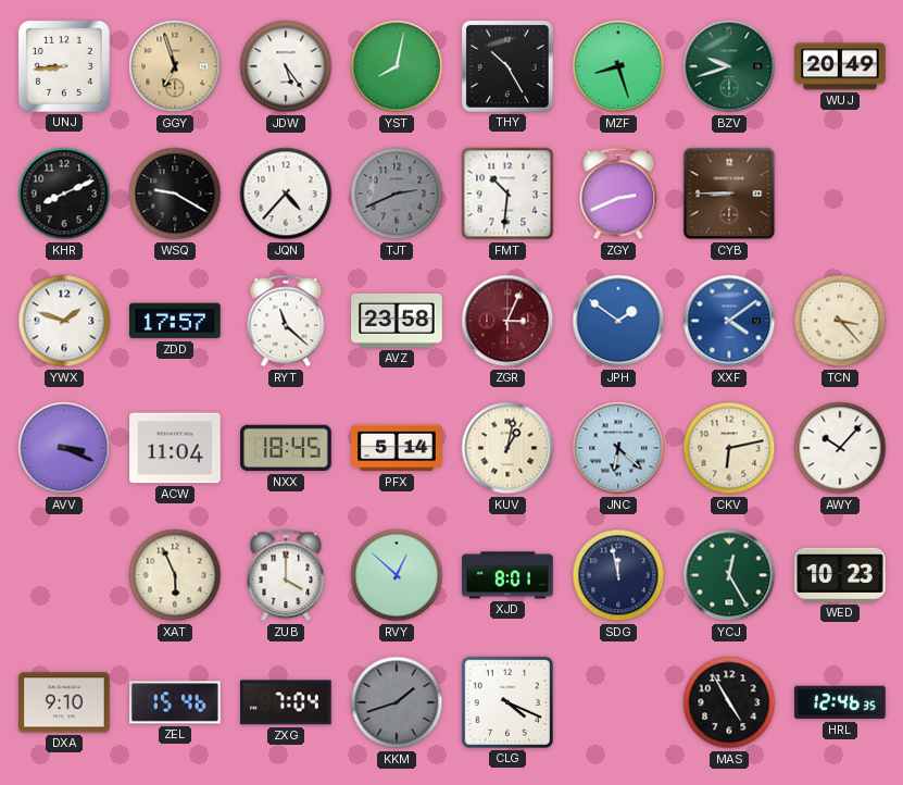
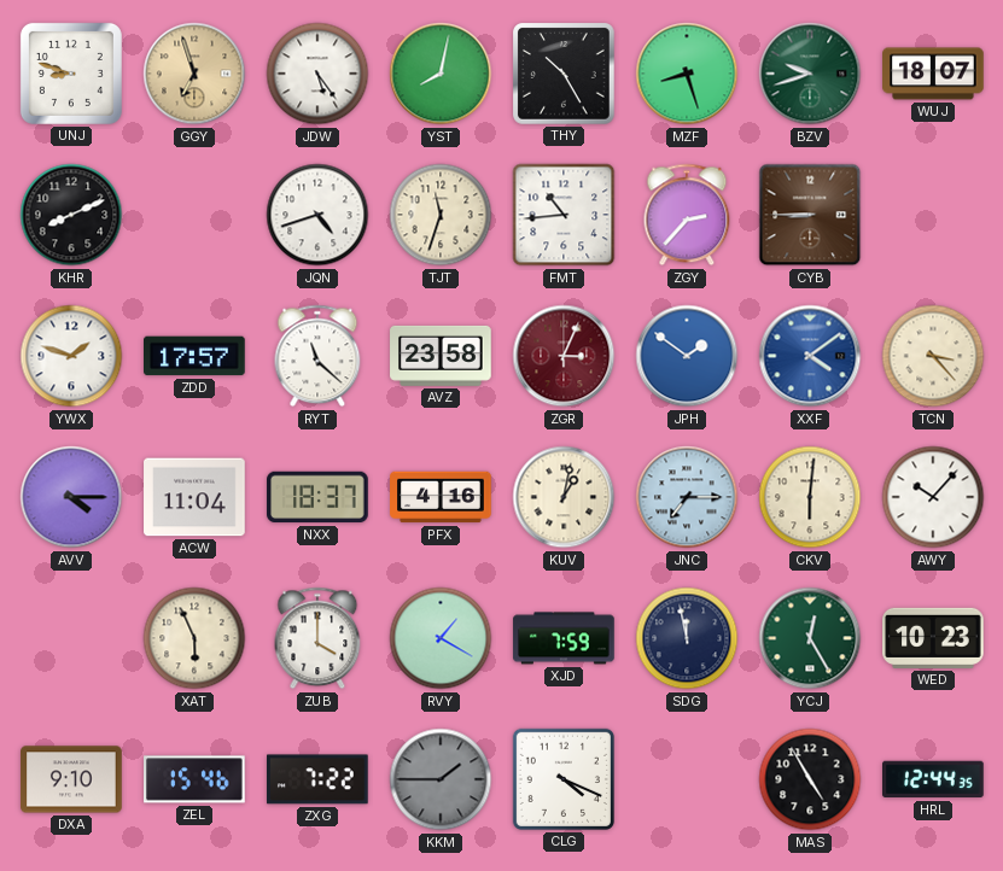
UNJ: 8:44 -> 8:48 (71, 74)
WUJ: 20:49 -> 18:07 (933, 74)
WSQ: 9:20 -> none (175, 194)
JQN: 4:37 -> 4:42 (317, 215)
TJT: 2:41 -> 11:33 (441, 215)
TJT dial: grey -> cream (441, 215)
FMT: 10:31 -> 10:44 (564, 215)
ZGY: 2:41 -> 2:37 (687, 215)
AVV: 3:19 -> 4:15 (71, 497)
NXX: 18:45 -> 18:37 (317, 497)
PFX: 5:14 -> 4:16 (441, 497)
JNC: 6:22 -> 7:15 (687, 497)
CKV: 6:13 -> 6:01 (810, 497)
RVY: 12:52 -> 1:20 (441, 638)
XJD: 8:01 -> 7:59 (564, 638)
ZXG: 7:04 -> 7:22 (319, 779)
KKM: 1:42 -> 1:45 (441, 779)
HRL: 12:46 -> 12:44 (934, 779)
